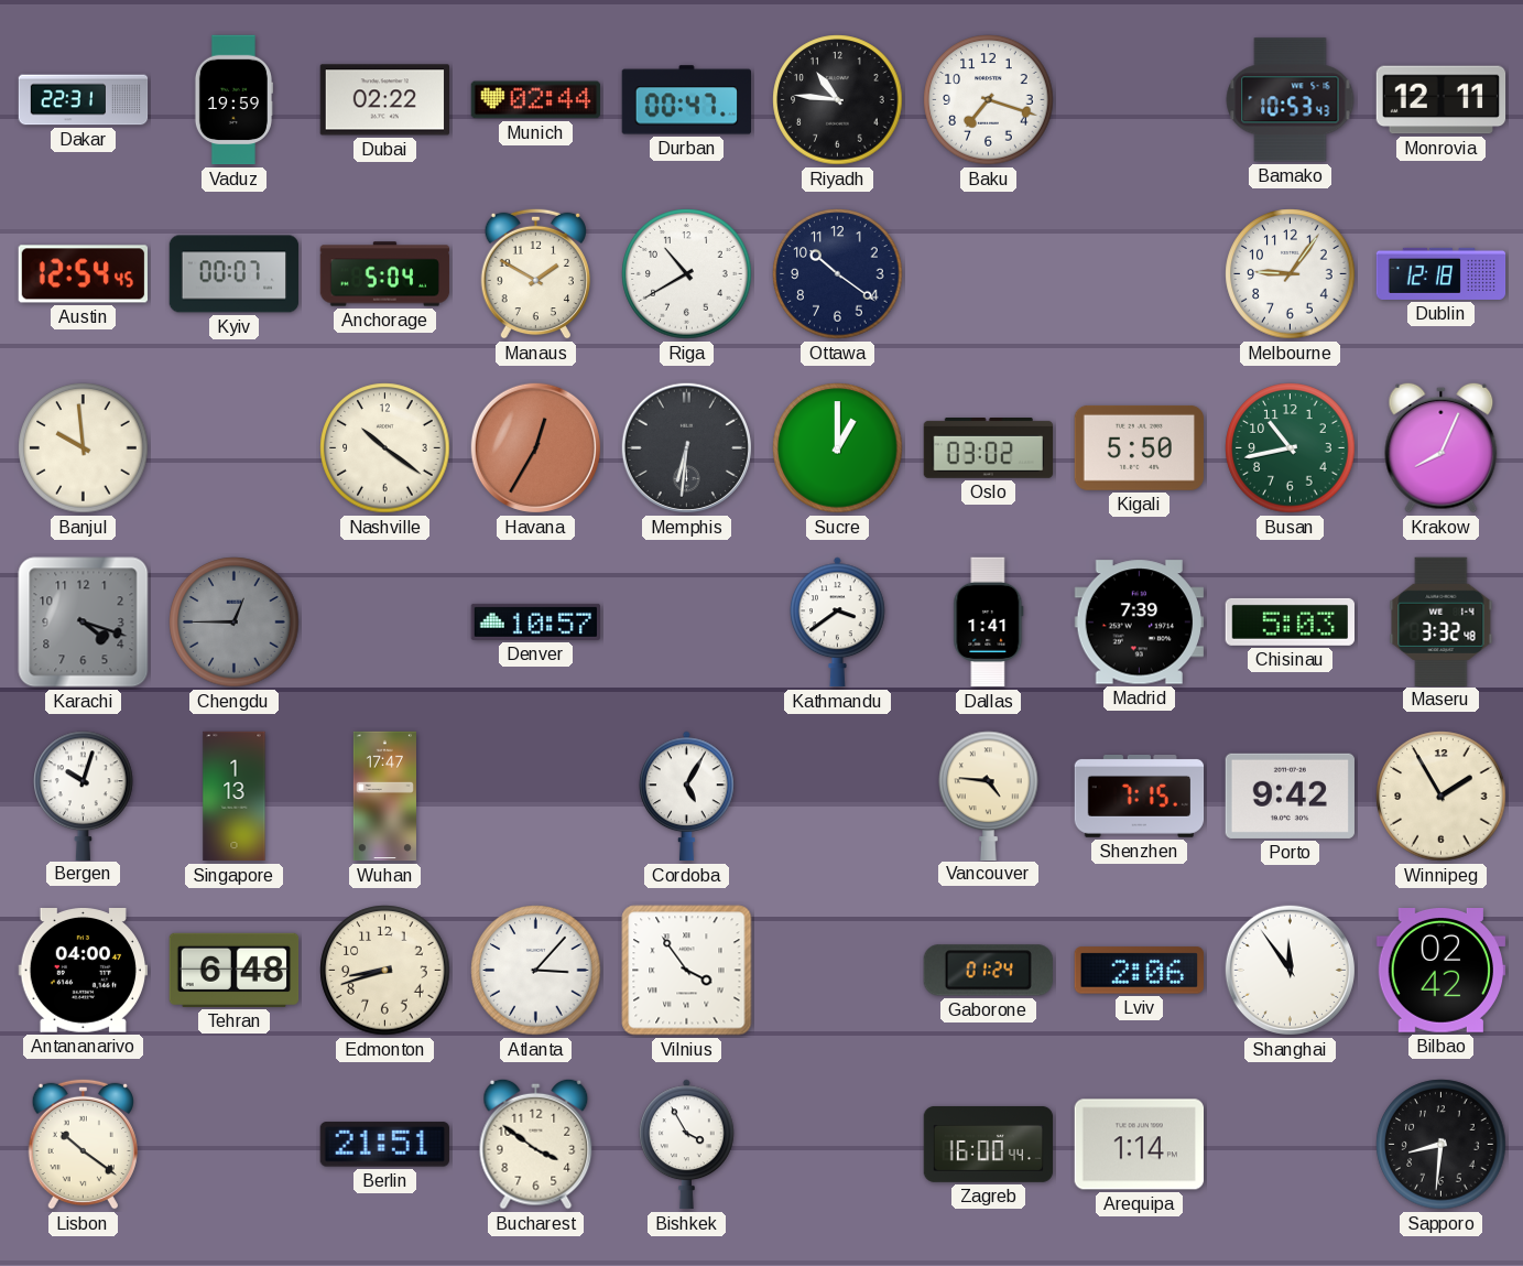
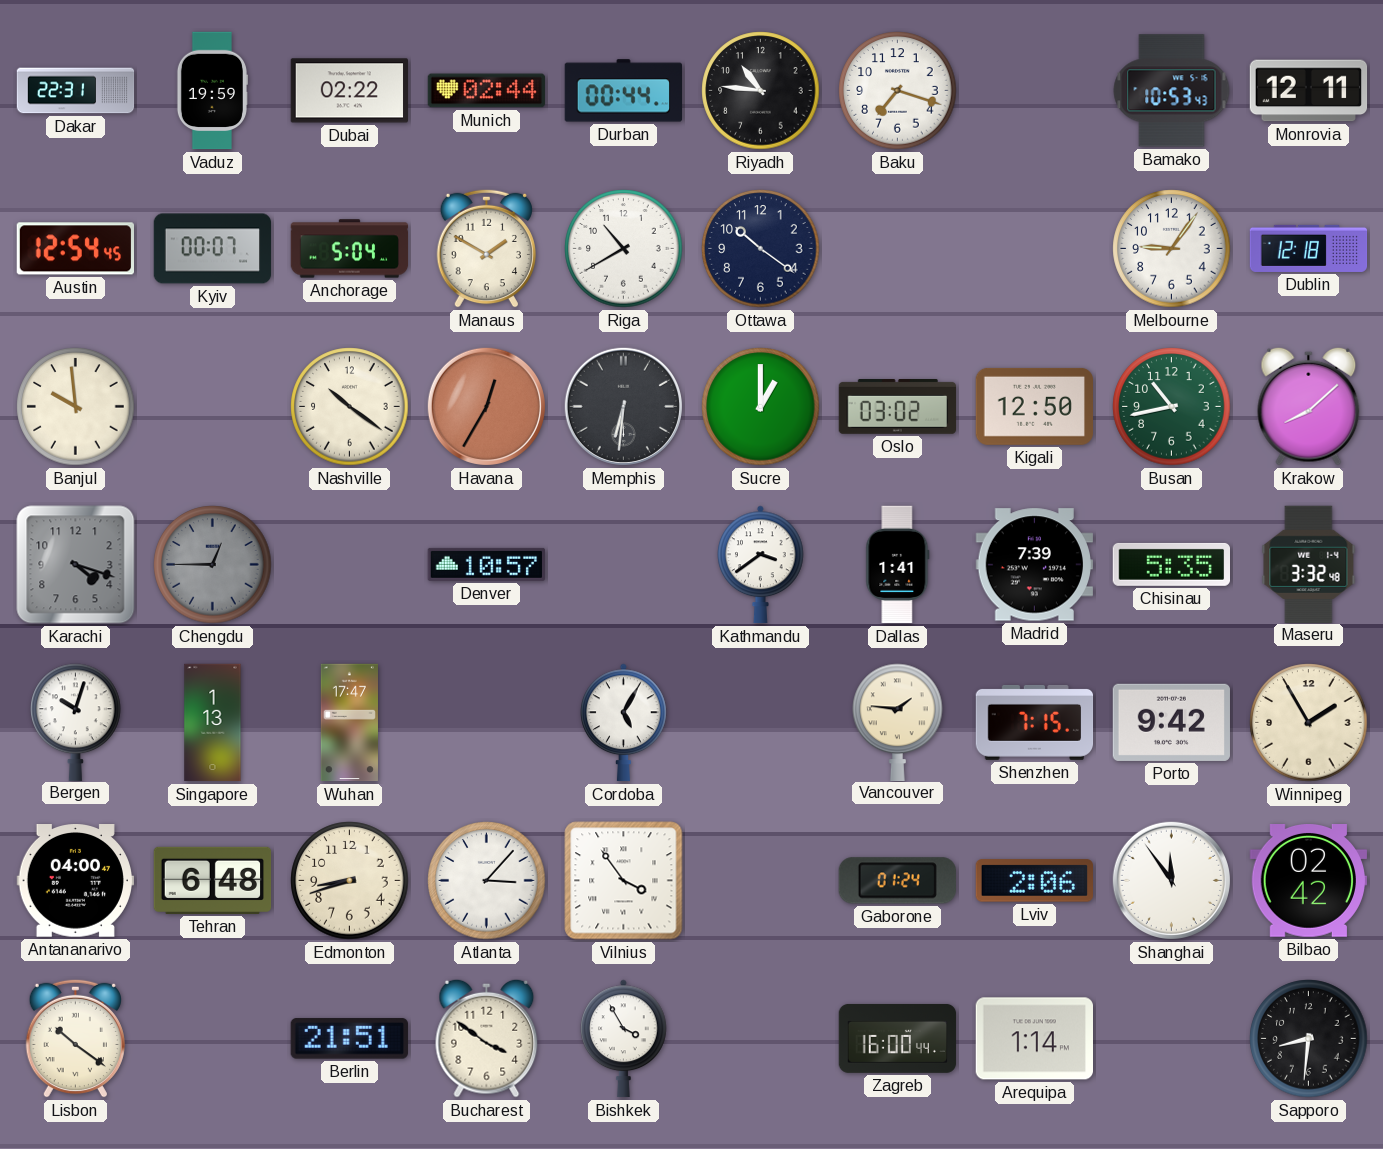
Durban: 00:47 -> 00:44 (623, 91)
Kigali: 5:50 -> 12:50 (1034, 406)
Krakow: 8:04 -> 8:08 (1309, 406)
Chisinau: 5:03 -> 5:35 (1171, 564)
Vancouver: 4:46 -> 1:46 (898, 722)
